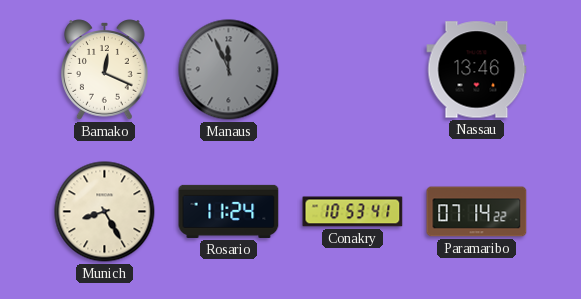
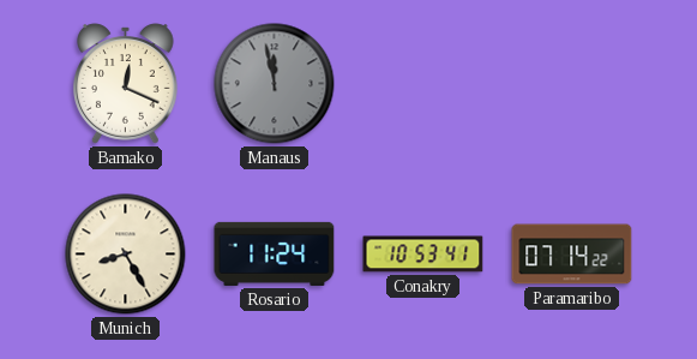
Manaus: 11:56 -> 11:58 (275, 84)
Nassau: 13:46 -> none (477, 70)
